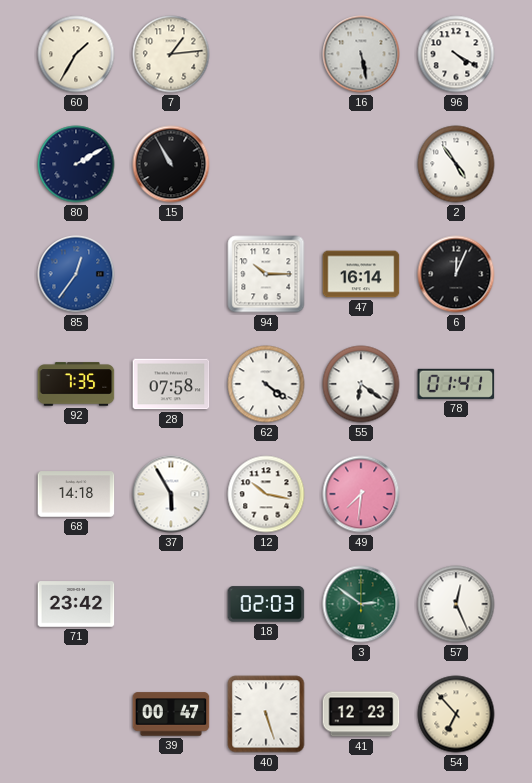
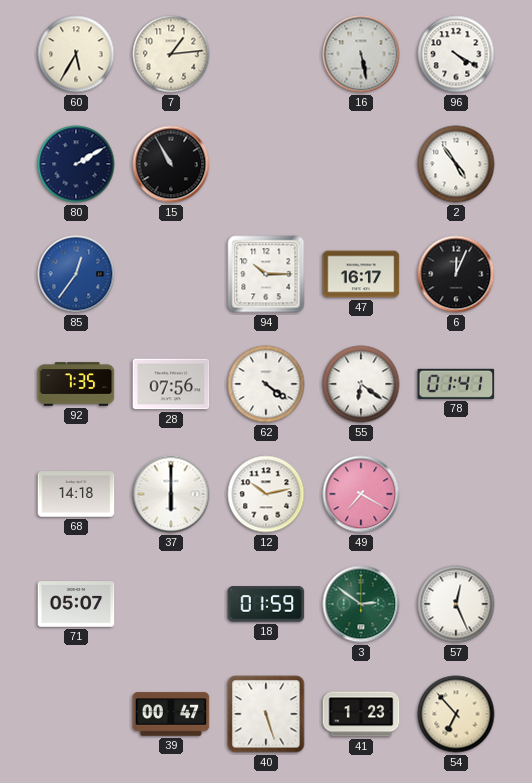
60: 1:35 -> 5:35 (76, 54)
47: 16:14 -> 16:17 (361, 274)
28: 07:58 -> 07:56 (171, 384)
37: 5:55 -> 6:00 (171, 494)
12: 10:17 -> 10:13 (266, 494)
49: 7:31 -> 7:20 (361, 494)
71: 23:42 -> 05:07 (76, 604)
18: 02:03 -> 01:59 (266, 604)
41: 12:23 -> 1:23 (361, 714)
